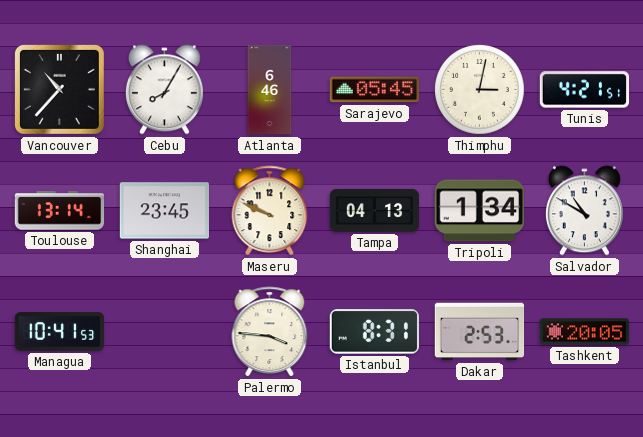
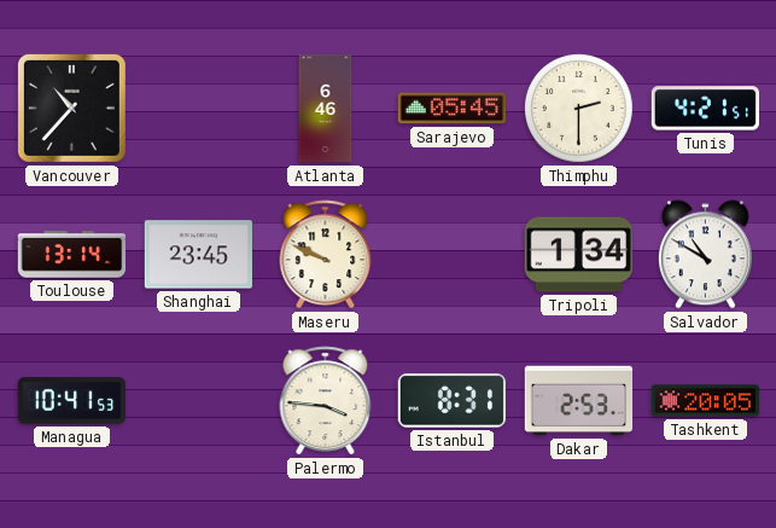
Cebu: 8:05 -> none (164, 90)
Thimphu: 3:02 -> 2:30 (579, 109)
Tampa: 04:13 -> none (375, 210)
